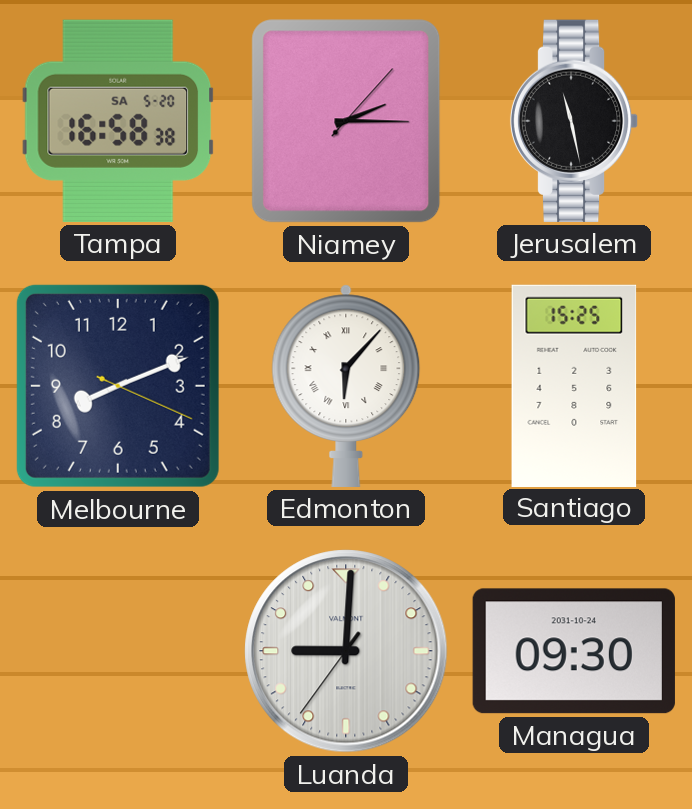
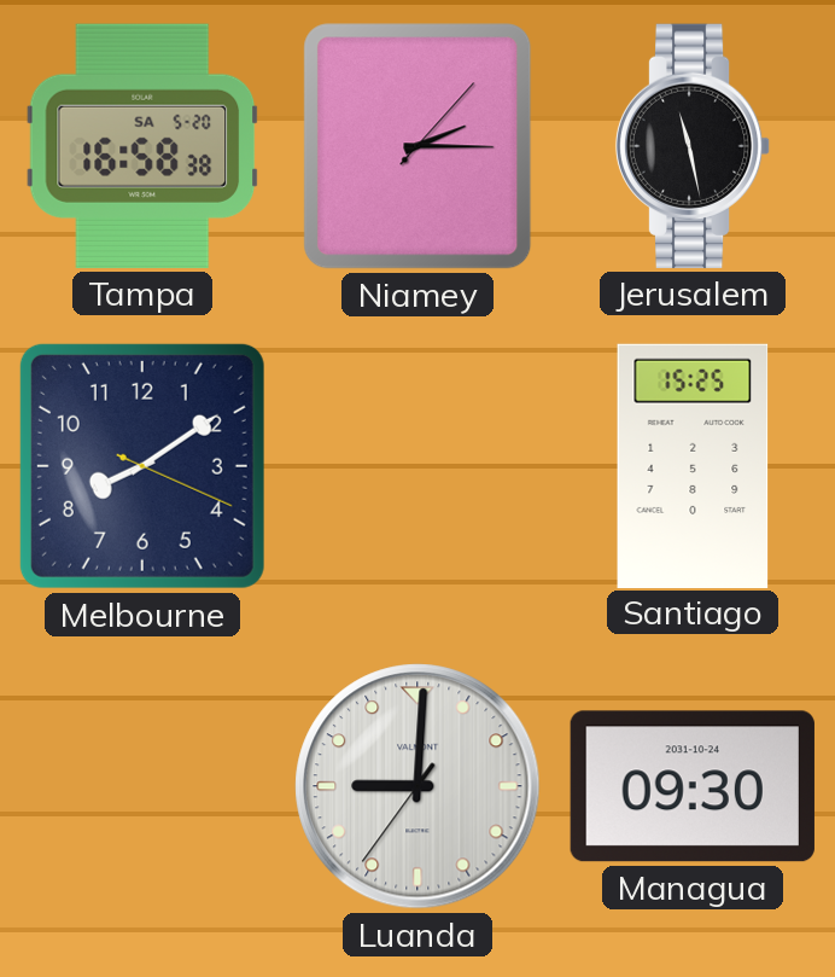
Melbourne: 8:11 -> 8:09 (142, 466)
Edmonton: 6:07 -> none (346, 386)
